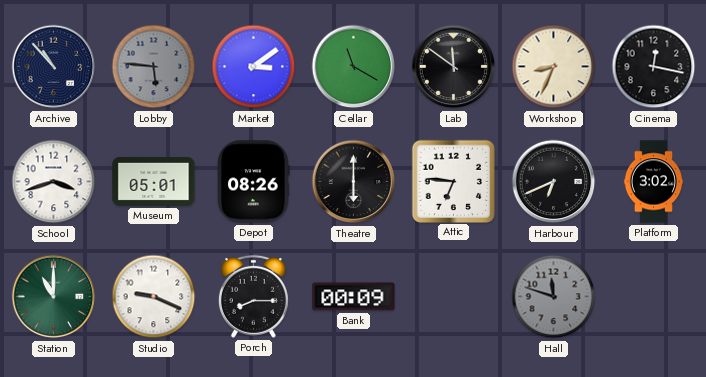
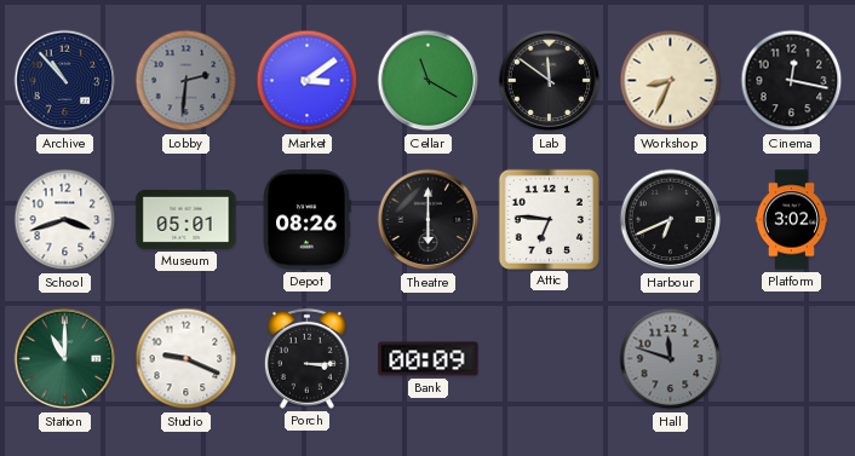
Lobby: 5:46 -> 2:31 (187, 81)
Porch: 8:15 -> 3:15 (306, 358)
